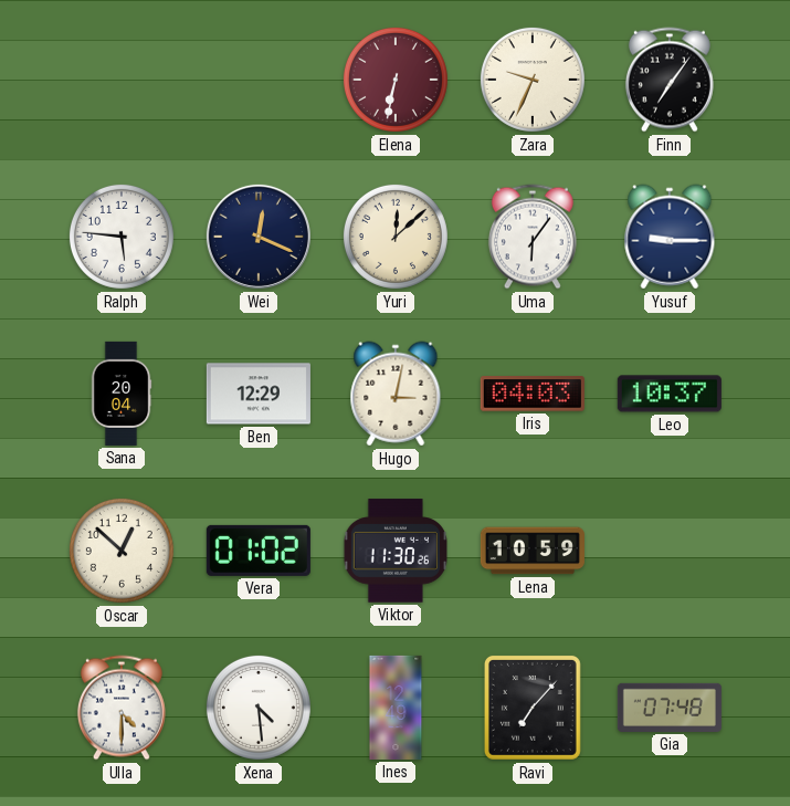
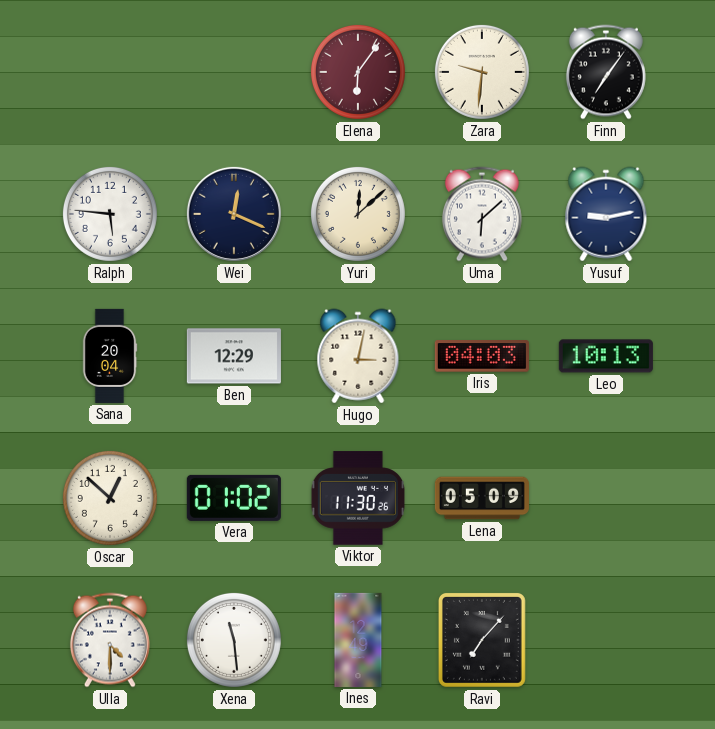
Elena: 6:32 -> 6:06 (358, 72)
Zara: 9:34 -> 9:31 (482, 72)
Uma: 6:06 -> 6:08 (482, 214)
Yusuf: 9:15 -> 9:13 (606, 214)
Leo: 10:37 -> 10:13 (606, 356)
Lena: 10:59 -> 05:09 (482, 498)
Xena: 4:29 -> 11:29 (234, 640)
Gia: 07:48 -> none (670, 708)
